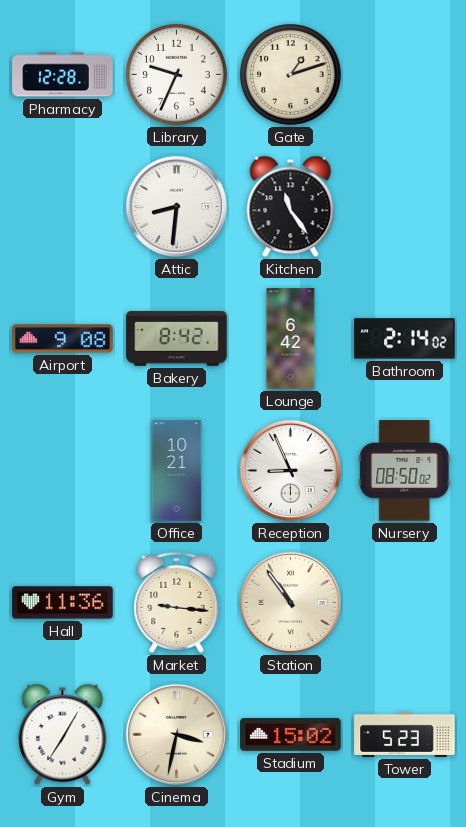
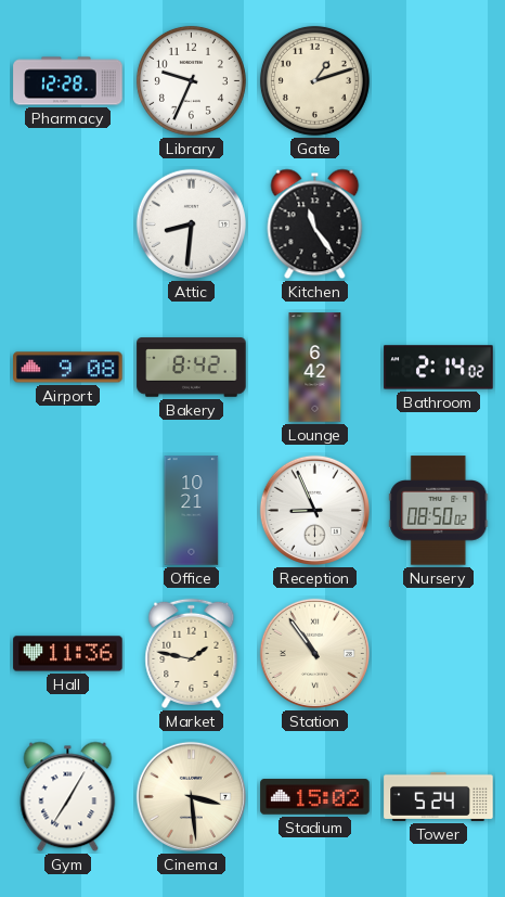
Market: 9:16 -> 1:47 (192, 653)
Cinema: 3:32 -> 3:29 (191, 796)
Tower: 5:23 -> 5:24 (439, 796)
